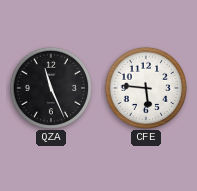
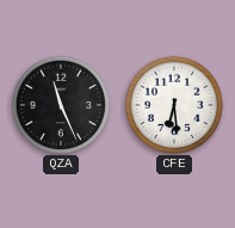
CFE: 5:46 -> 6:29 (173, 104)
